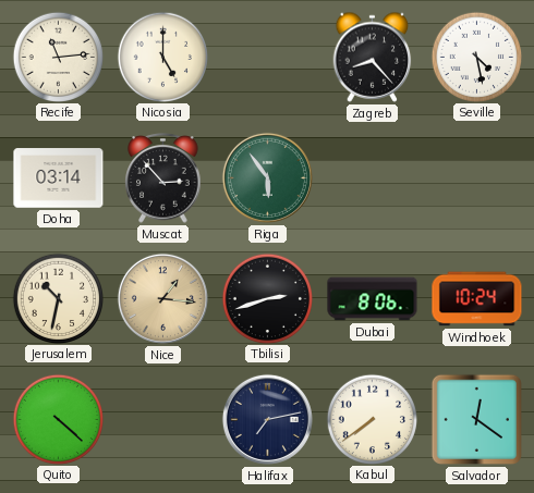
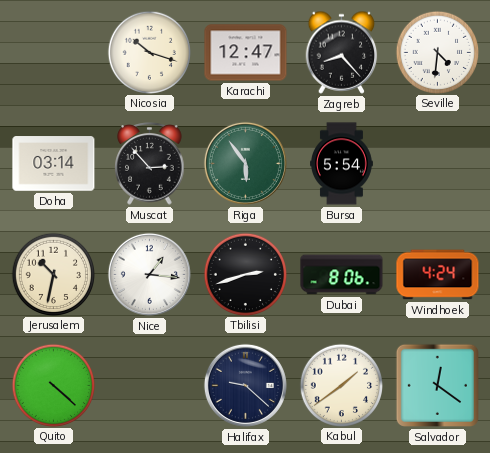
Recife: 11:14 -> none (58, 57)
Nicosia: 5:00 -> 10:18 (149, 52)
Karachi: none -> 12:47 (246, 53)
Seville: 4:28 -> 4:31 (437, 52)
Bursa: none -> 5:54 (342, 164)
Nice dial: champagne -> white (149, 274)
Windhoek: 10:24 -> 4:24 (438, 275)
Halifax: 7:13 -> 9:22 (245, 385)
Kabul: 7:39 -> 1:39 (341, 385)
